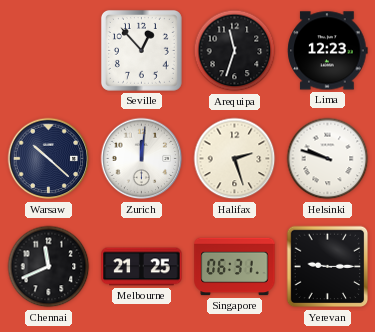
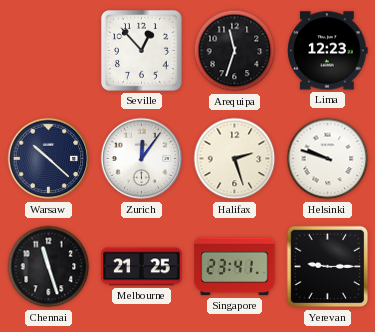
Zurich: 12:01 -> 12:06 (142, 159)
Chennai: 11:41 -> 11:27 (49, 267)
Singapore: 06:31 -> 23:41 (235, 267)
